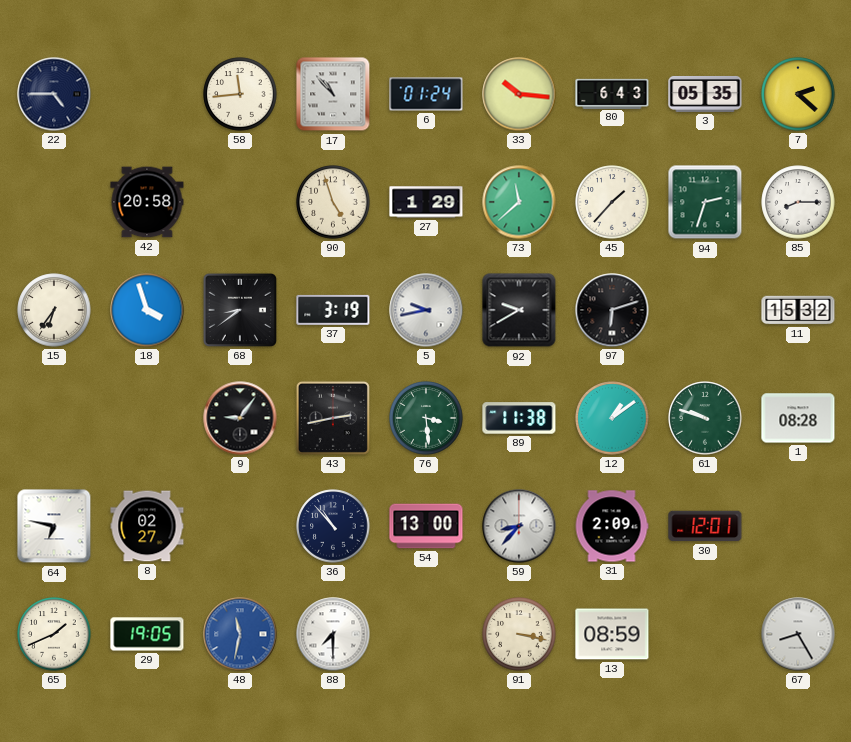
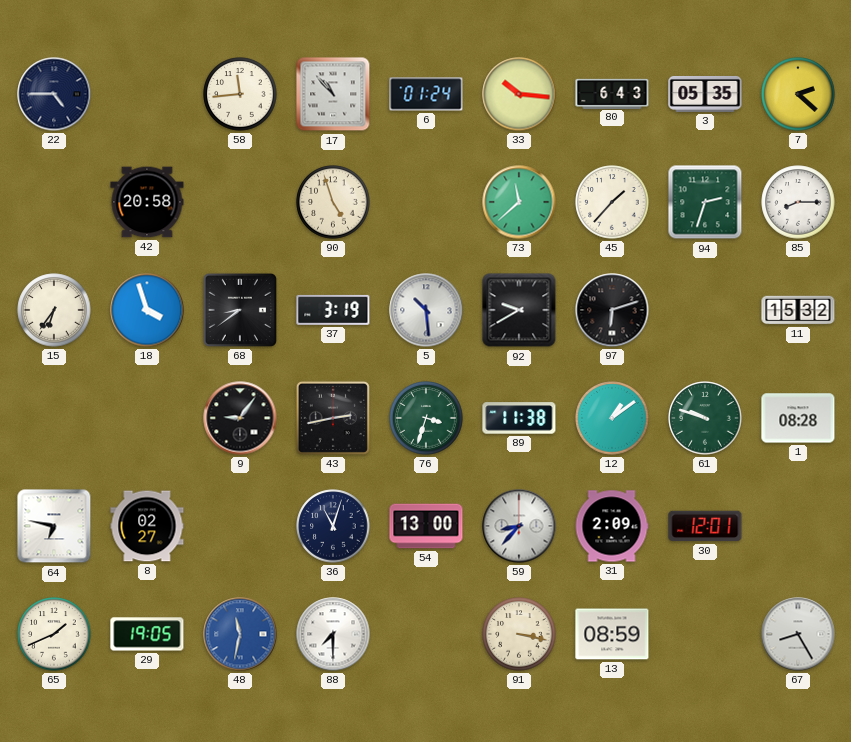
27: 1:29 -> none (426, 202)
5: 9:43 -> 10:29 (426, 310)
76: 3:29 -> 3:33 (426, 418)
36: 10:53 -> 11:03 (333, 526)
